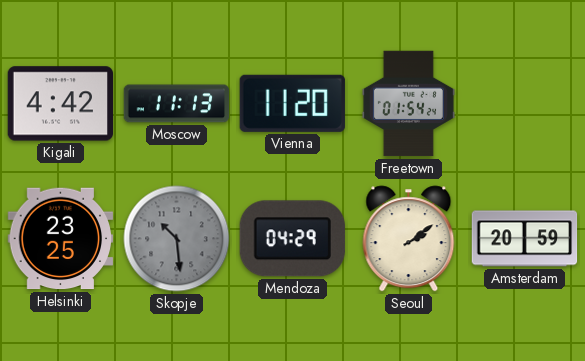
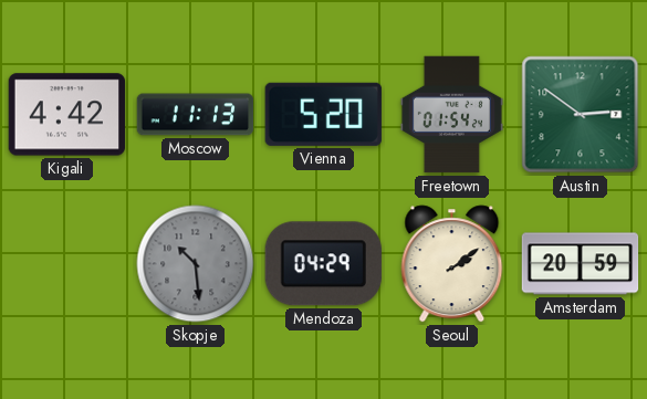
Vienna: 11:20 -> 5:20 (323, 114)
Austin: none -> 2:51 (581, 115)
Helsinki: 23:25 -> none (61, 239)
